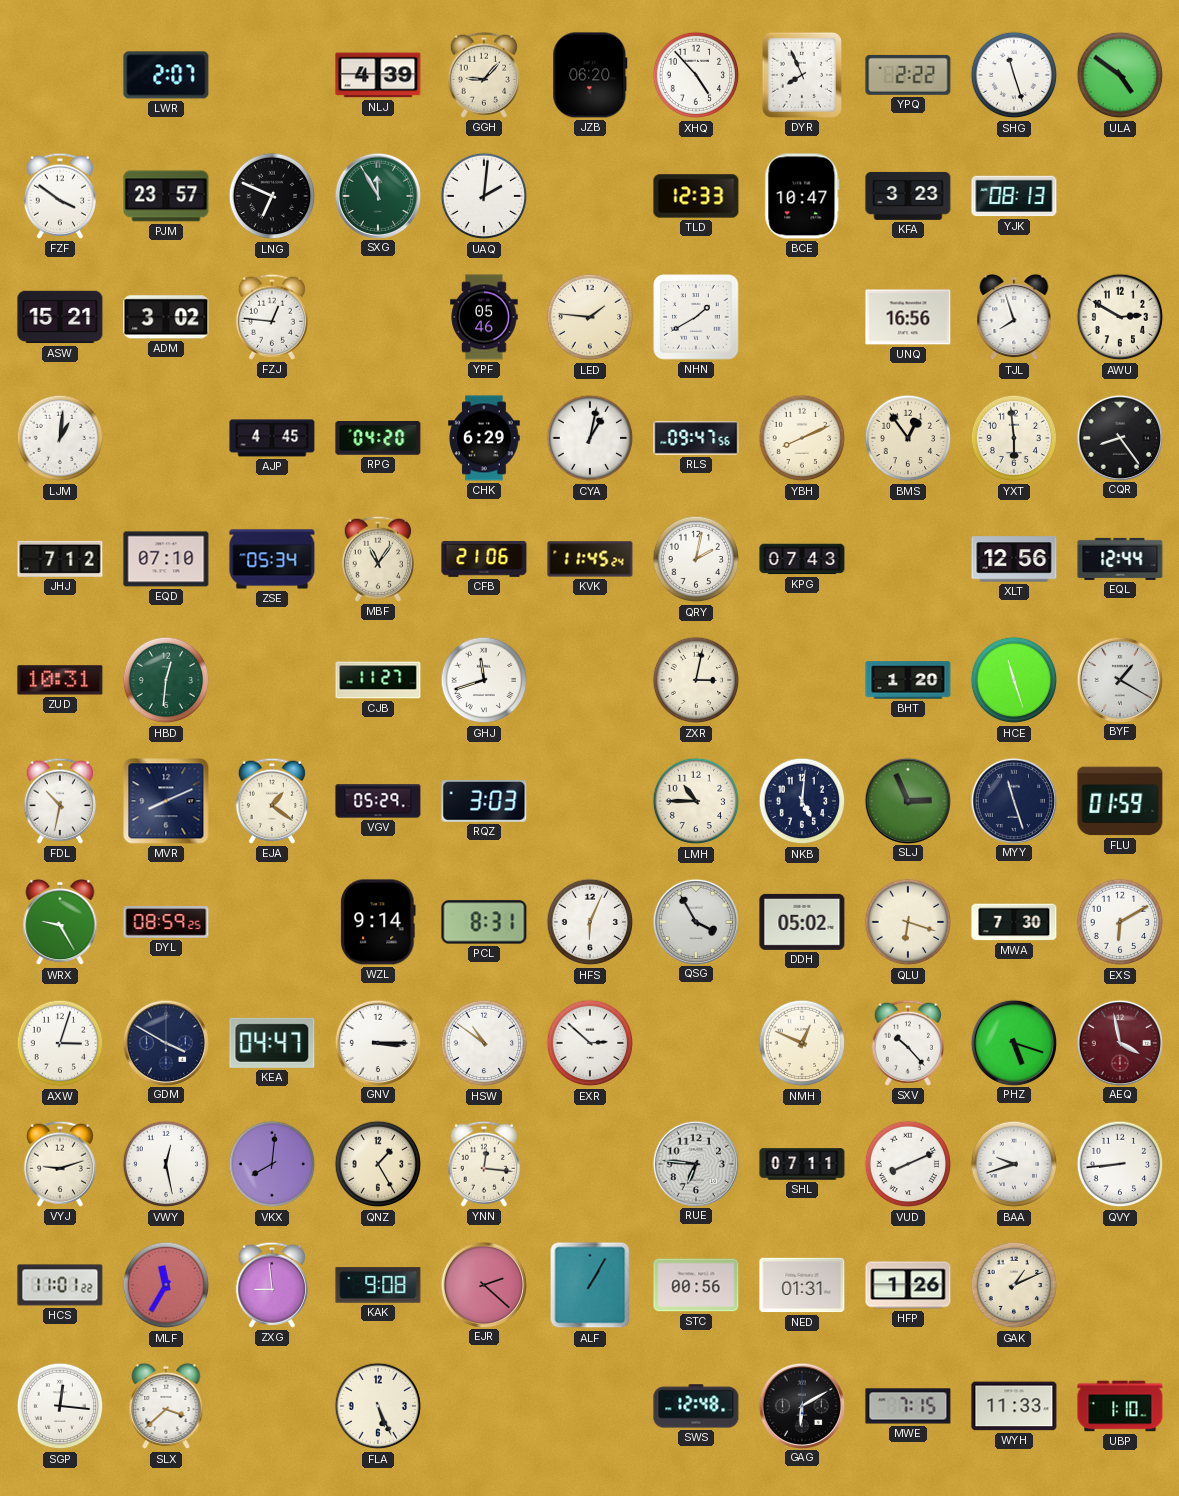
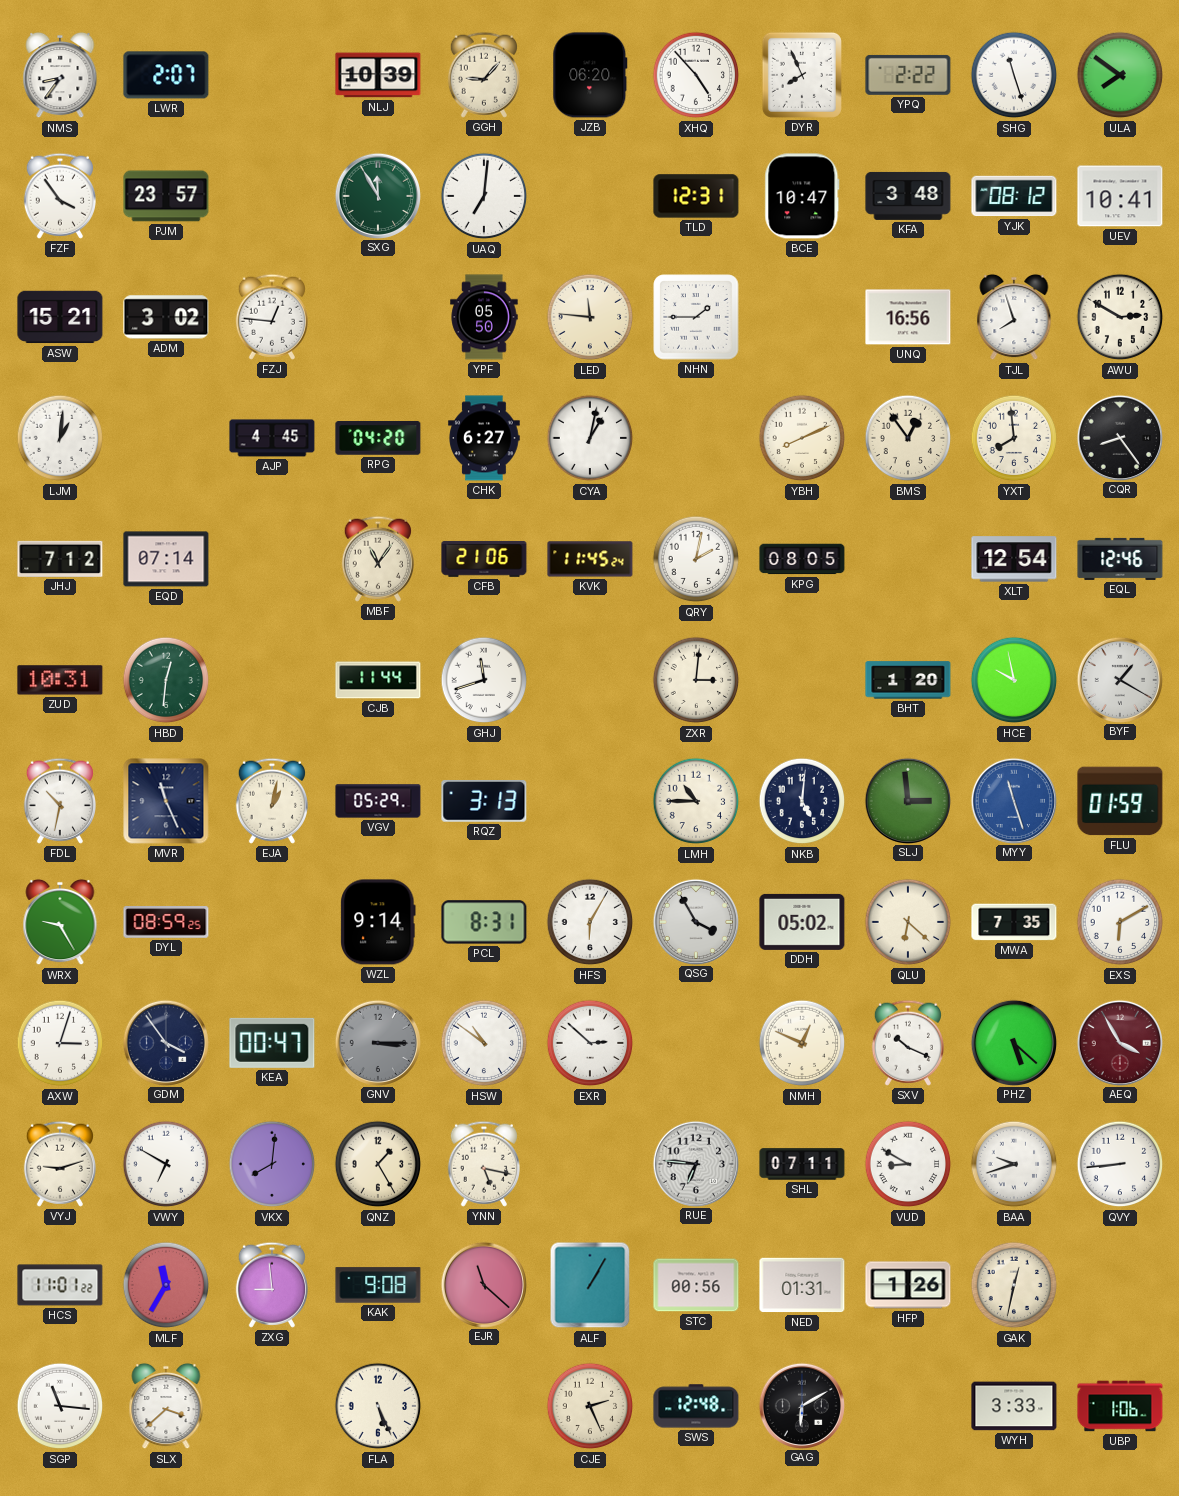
NMS: none -> 8:36 (60, 75)
NLJ: 4:39 -> 10:39 (378, 75)
ULA: 4:51 -> 7:51 (1120, 75)
FZF: 3:51 -> 3:54 (60, 196)
LNG: 6:49 -> none (272, 196)
UAQ: 2:01 -> 7:01 (484, 196)
TLD: 12:33 -> 12:31 (696, 196)
KFA: 3:23 -> 3:48 (908, 196)
YJK: 08:13 -> 08:12 (1014, 196)
UEV: none -> 10:41 (1120, 196)
YPF: 05:46 -> 05:50 (484, 317)
LED: 1:46 -> 11:46 (590, 317)
NHN: 1:40 -> 1:45 (696, 317)
CHK: 6:29 -> 6:27 (484, 438)
RLS: 09:47 -> none (696, 438)
YXT: 5:59 -> 7:59 (1014, 438)
EQD: 07:10 -> 07:14 (166, 559)
ZSE: 05:34 -> none (272, 559)
KPG: 07:43 -> 08:05 (802, 559)
XLT: 12:56 -> 12:54 (1014, 559)
EQL: 12:44 -> 12:46 (1120, 559)
CJB: 11:27 -> 11:44 (378, 680)
ZXR: 3:02 -> 3:01 (696, 680)
HCE: 11:27 -> 9:58 (1014, 680)
MVR: 8:11 -> 11:26 (166, 801)
EJA: 1:21 -> 1:02 (272, 801)
RQZ: 3:03 -> 3:13 (484, 801)
SLJ: 2:56 -> 2:59 (907, 800)
MYY dial: navy -> blue (1013, 800)
HFS: 6:04 -> 6:05 (590, 922)
QLU: 6:18 -> 6:22 (908, 922)
MWA: 7:30 -> 7:35 (1014, 922)
GDM: 3:50 -> 3:54 (165, 1042)
KEA: 04:47 -> 00:47 (272, 1043)
GNV dial: white -> grey (377, 1042)
SXV: 10:23 -> 10:19 (908, 1043)
PHZ: 5:18 -> 5:22 (1013, 1042)
AEQ: 3:58 -> 3:55 (1119, 1042)
VWY: 12:28 -> 6:50 (166, 1164)
YNN: 12:16 -> 5:17 (484, 1164)
VUD: 8:11 -> 8:50 (908, 1164)
EJR: 2:22 -> 11:22 (483, 1284)
GAK: 1:11 -> 12:32 (1014, 1285)
SGP: 12:16 -> 11:16 (60, 1406)
CJE: none -> 2:26 (590, 1406)
MWE: 7:15 -> none (908, 1406)
WYH: 11:33 -> 3:33 (1014, 1406)
UBP: 1:10 -> 1:06 (1120, 1406)
